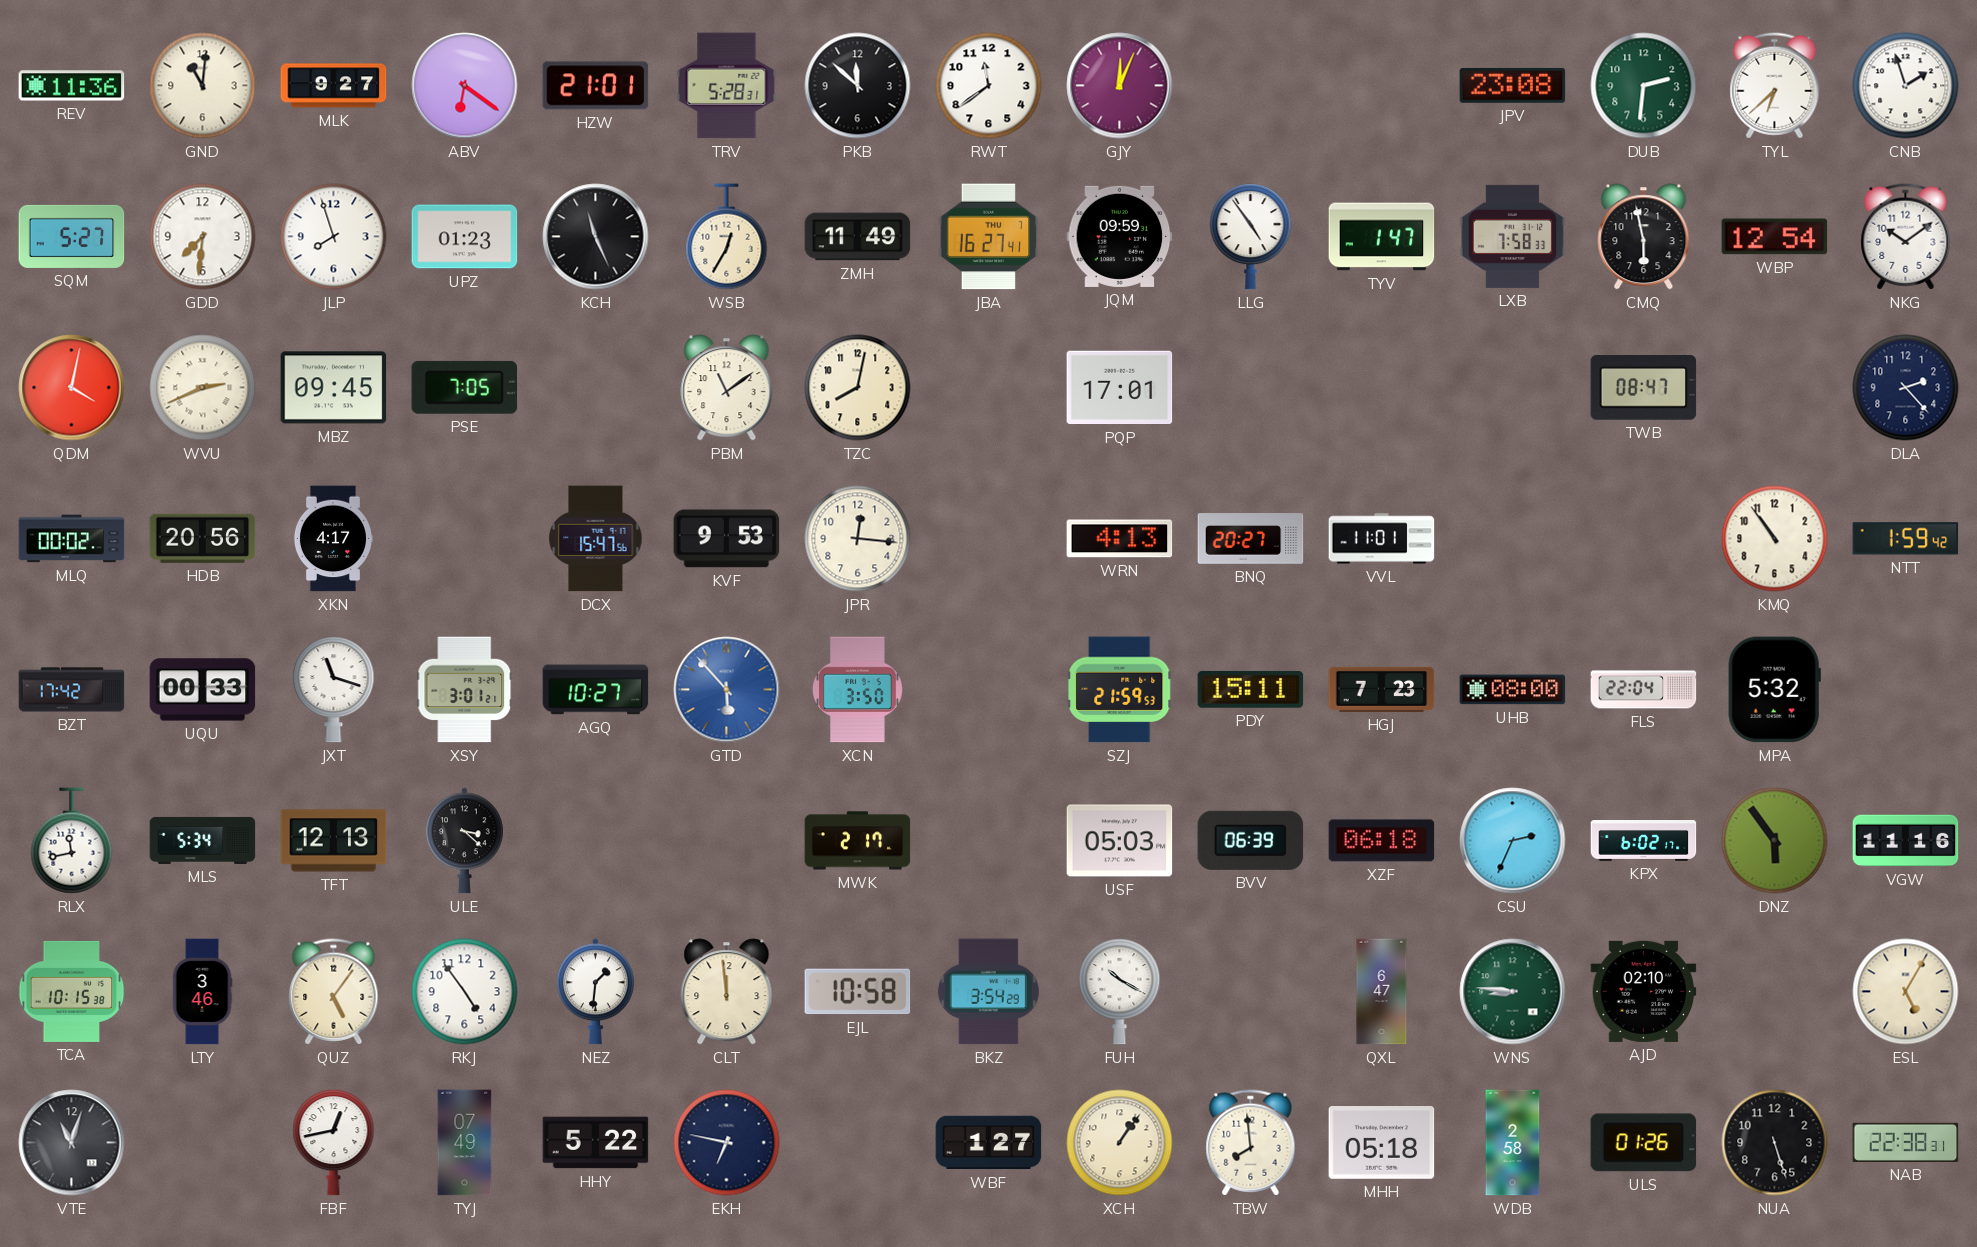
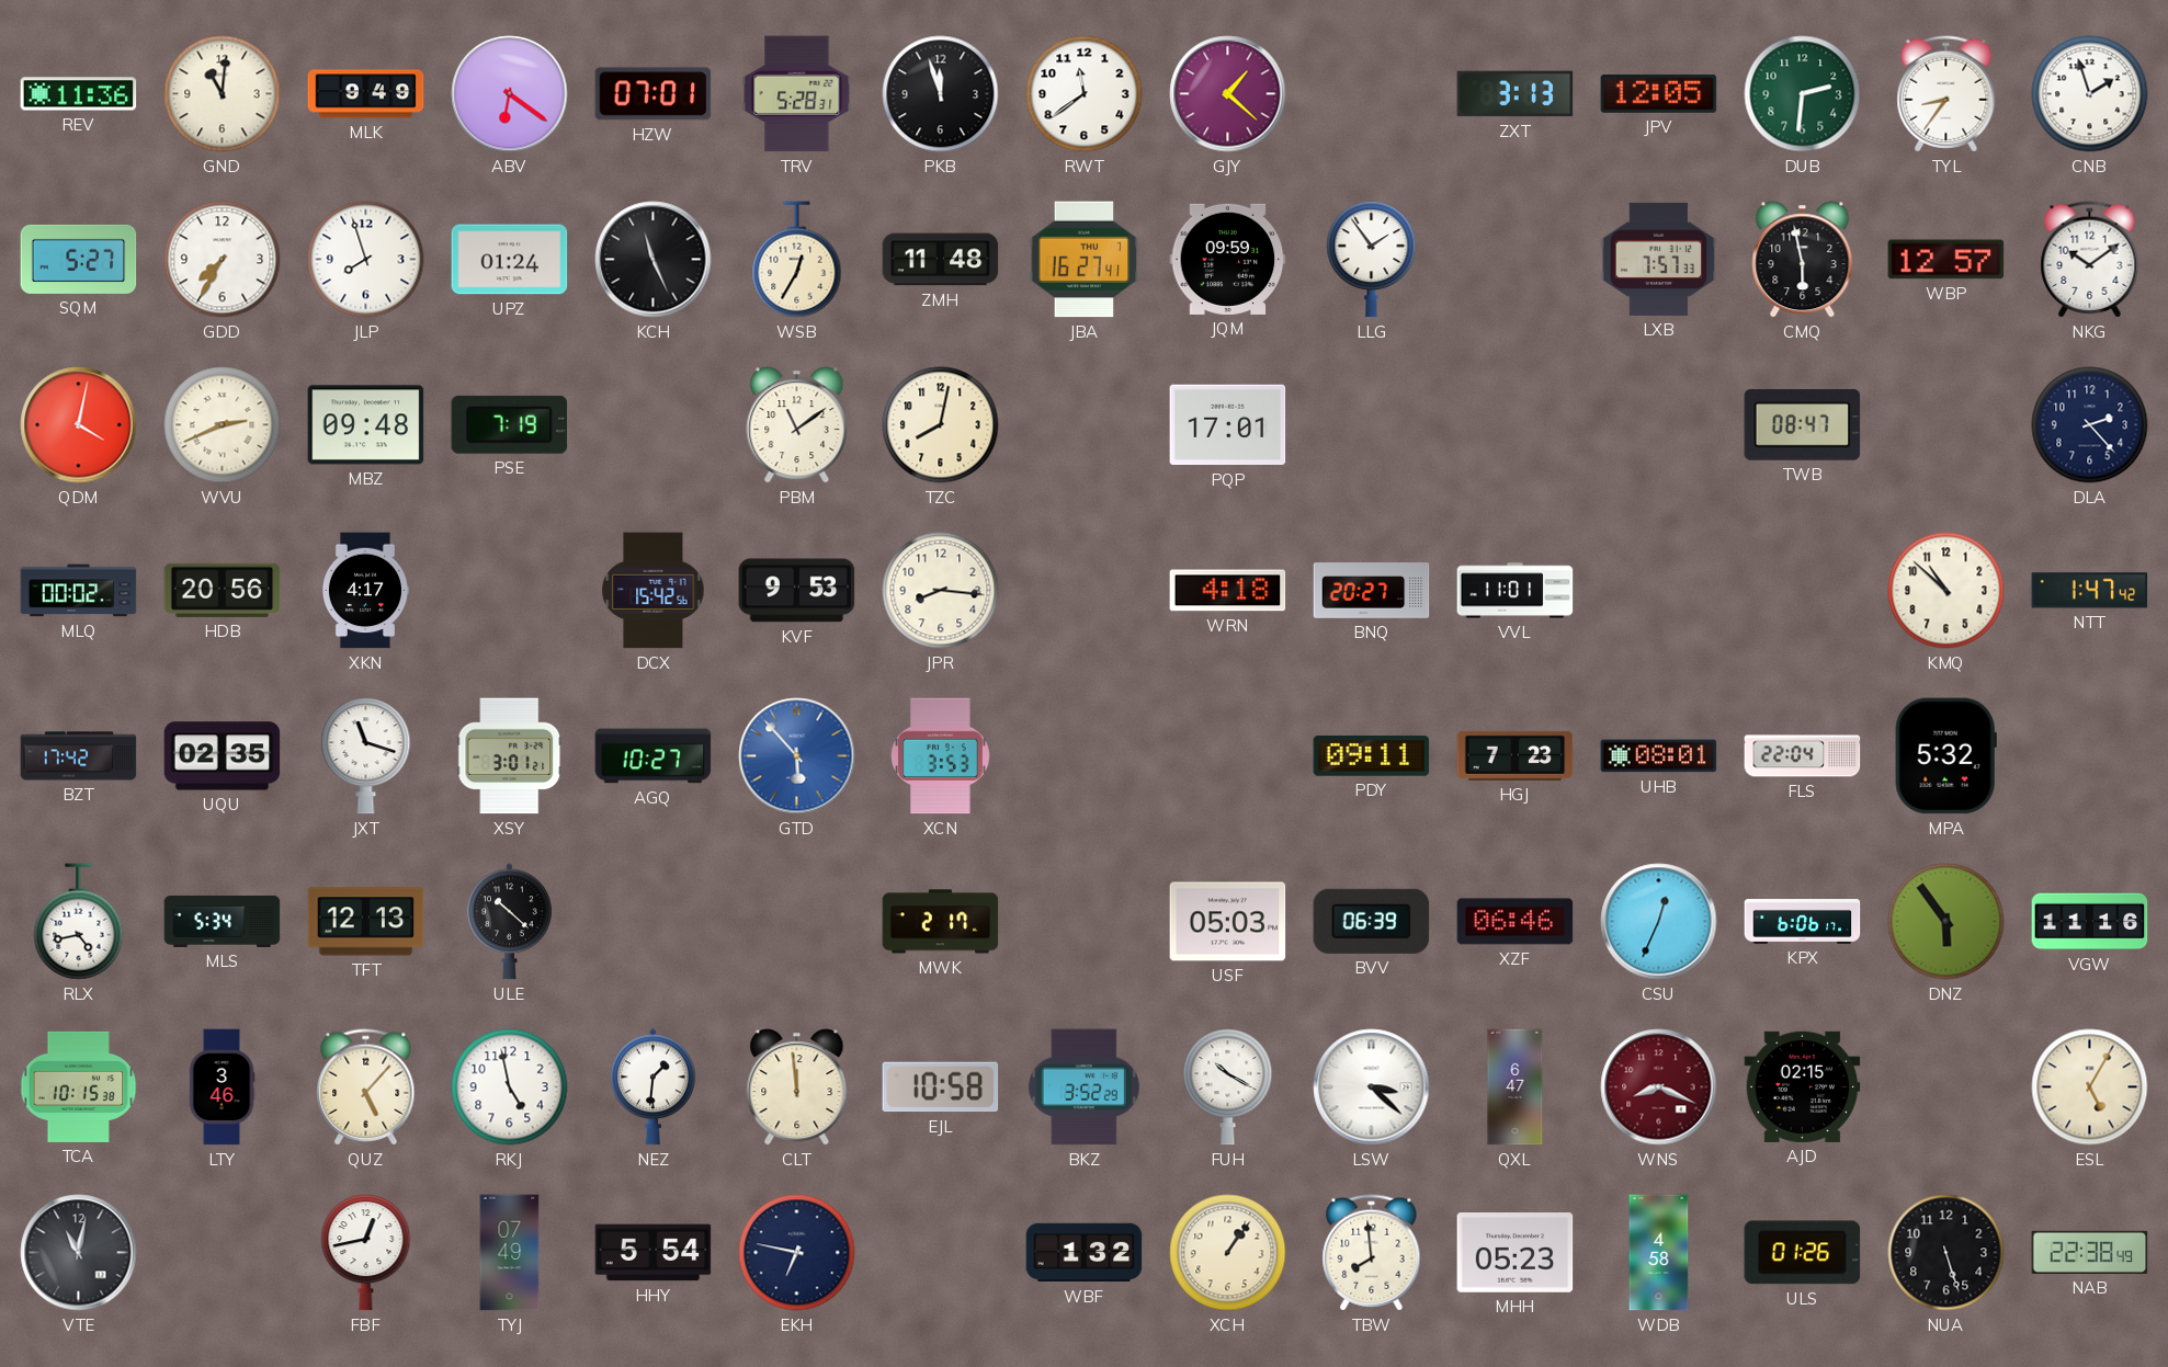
MLK: 9:27 -> 9:49 (366, 94)
HZW: 21:01 -> 07:01 (654, 94)
PKB: 11:52 -> 11:57 (941, 94)
GJY: 12:04 -> 1:22 (1228, 94)
ZXT: none -> 3:13 (1516, 94)
JPV: 23:08 -> 12:05 (1659, 93)
TYL: 6:38 -> 8:36 (1946, 94)
GDD: 7:31 -> 7:35 (223, 260)
UPZ: 01:23 -> 01:24 (510, 260)
ZMH: 11:49 -> 11:48 (941, 260)
LLG: 4:54 -> 1:54 (1372, 260)
TYV: 1:47 -> none (1382, 237)
LXB: 7:58 -> 7:57 (1659, 259)
WBP: 12:54 -> 12:57 (1946, 260)
MBZ: 09:45 -> 09:48 (366, 425)
PSE: 7:05 -> 7:19 (510, 424)
DCX: 15:47 -> 15:42 (654, 591)
JPR: 12:16 -> 8:16 (941, 591)
WRN: 4:13 -> 4:18 (1228, 591)
KMQ: 10:54 -> 10:52 (1946, 591)
NTT: 1:59 -> 1:47 (2090, 591)
UQU: 00:33 -> 02:35 (223, 756)
XCN: 3:50 -> 3:53 (941, 756)
SZJ: 21:59 -> none (1120, 690)
PDY: 15:11 -> 09:11 (1372, 756)
UHB: 08:00 -> 08:01 (1659, 756)
RLX: 11:43 -> 4:43 (79, 922)
ULE: 3:22 -> 10:22 (510, 922)
XZF: 06:18 -> 06:46 (1516, 922)
CSU: 2:34 -> 12:34 (1659, 922)
KPX: 6:02 -> 6:06 (1803, 922)
QUZ: 5:06 -> 5:07 (366, 1087)
RKJ: 4:54 -> 4:58 (510, 1087)
BKZ: 3:54 -> 3:52 (1083, 1087)
LSW: none -> 3:22 (1372, 1087)
WNS: 8:46 -> 8:19 (1659, 1087)
WNS dial: green -> burgundy (1659, 1087)
AJD: 02:10 -> 02:15 (1803, 1086)
VTE: 11:03 -> 11:02 (79, 1253)
HHY: 5:22 -> 5:54 (654, 1253)
WBF: 1:27 -> 1:32 (1085, 1253)
MHH: 05:18 -> 05:23 (1516, 1253)
WDB: 2:58 -> 4:58 (1659, 1253)
NAB: 22:38:31 -> 22:38:49 (2090, 1252)
